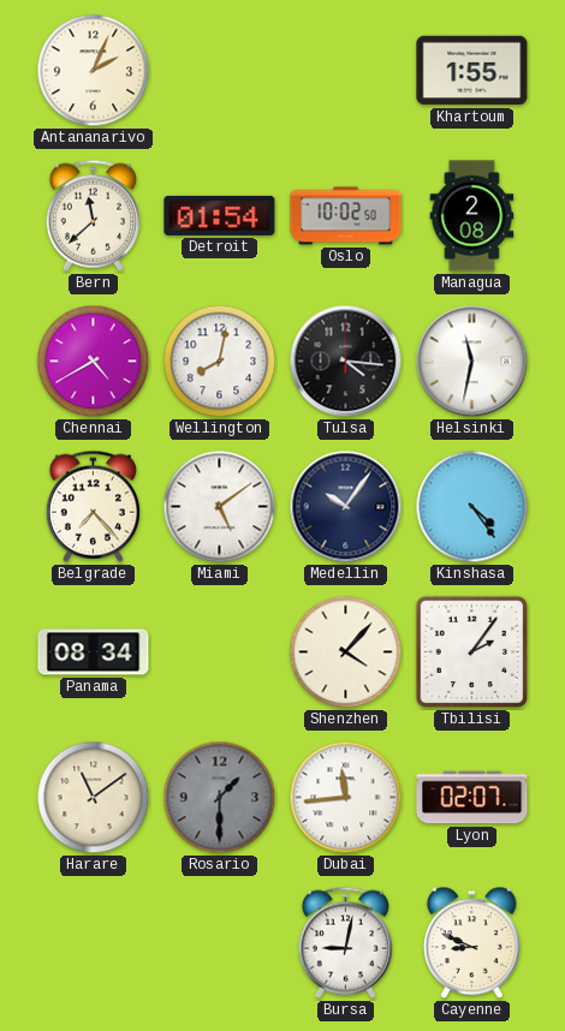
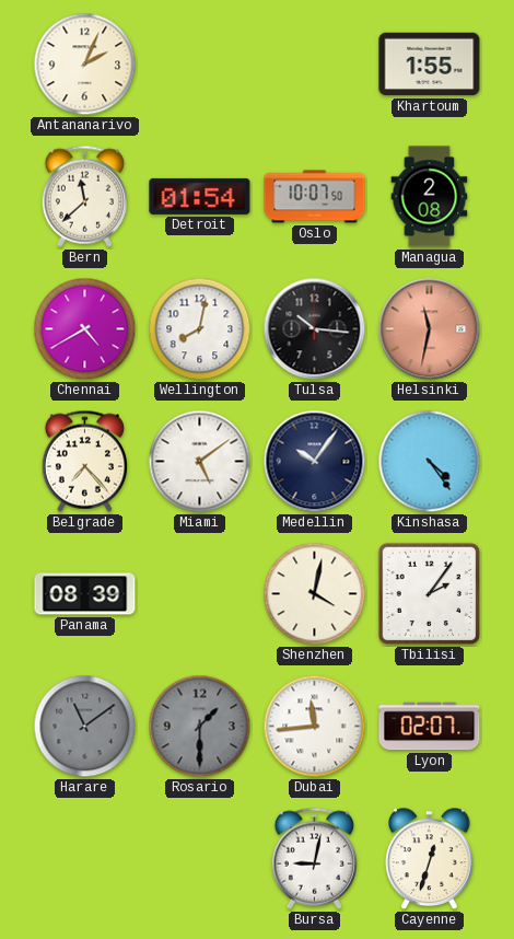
Oslo: 10:02 -> 10:07 (315, 197)
Tulsa: 4:16 -> 10:16 (315, 329)
Helsinki dial: white -> salmon (430, 329)
Panama: 08:34 -> 08:39 (85, 594)
Shenzhen: 4:07 -> 4:02 (315, 594)
Harare dial: cream -> grey (85, 727)
Cayenne: 8:49 -> 12:33 (430, 859)
